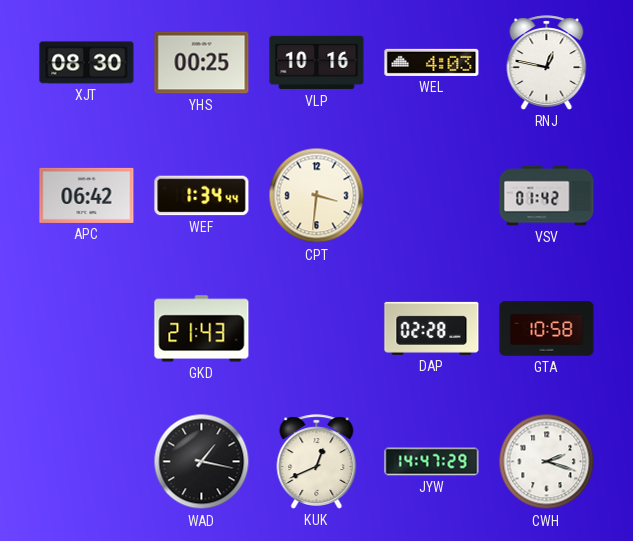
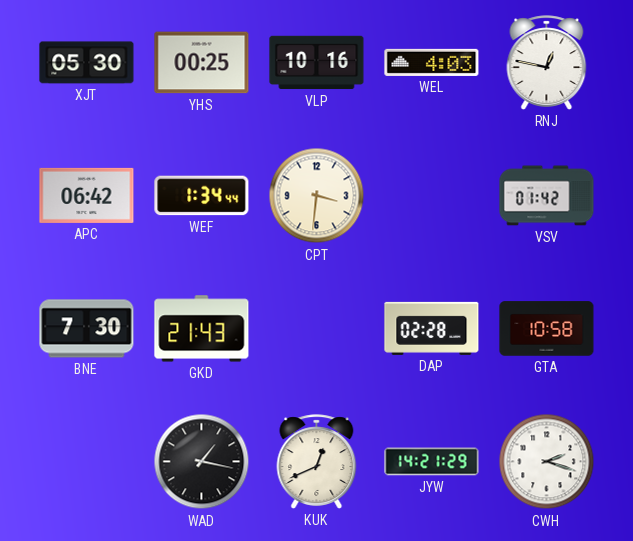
XJT: 08:30 -> 05:30 (87, 63)
BNE: none -> 7:30 (87, 329)
JYW: 14:47 -> 14:21 (432, 462)
